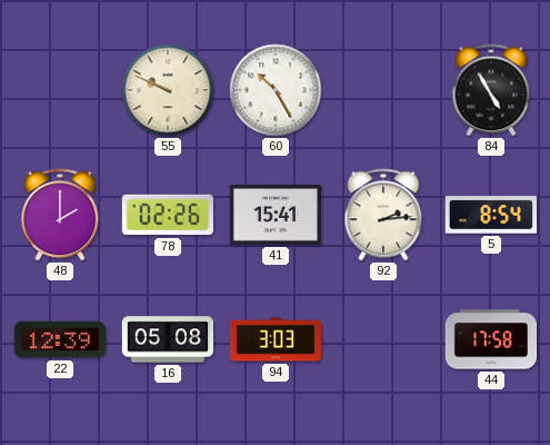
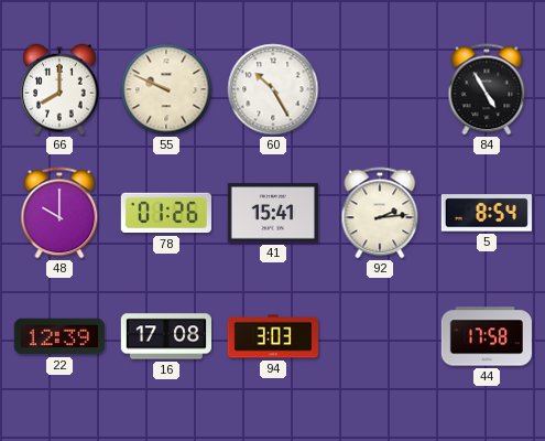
66: none -> 8:00 (59, 89)
48: 2:00 -> 10:00 (59, 213)
78: 02:26 -> 01:26 (165, 213)
16: 05:08 -> 17:08 (165, 336)
